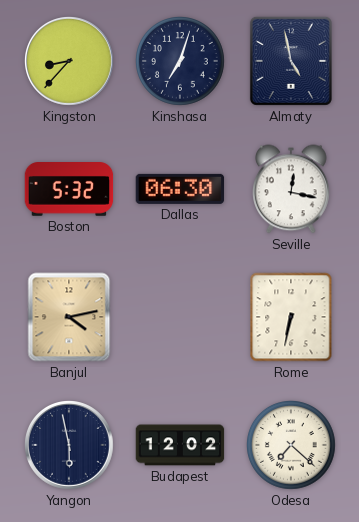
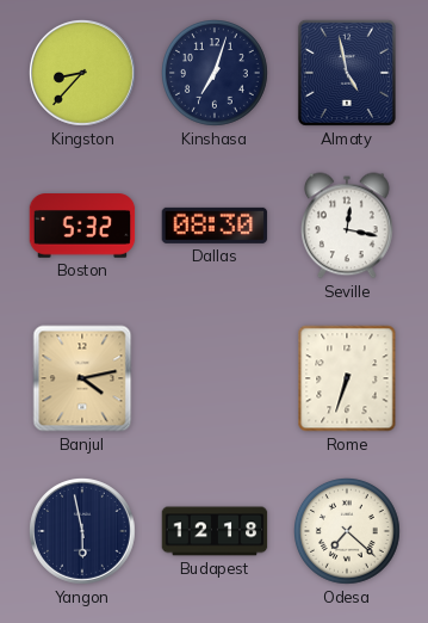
Dallas: 06:30 -> 08:30 (215, 226)
Rome: 6:32 -> 6:33 (347, 378)
Budapest: 12:02 -> 12:18 (215, 531)
